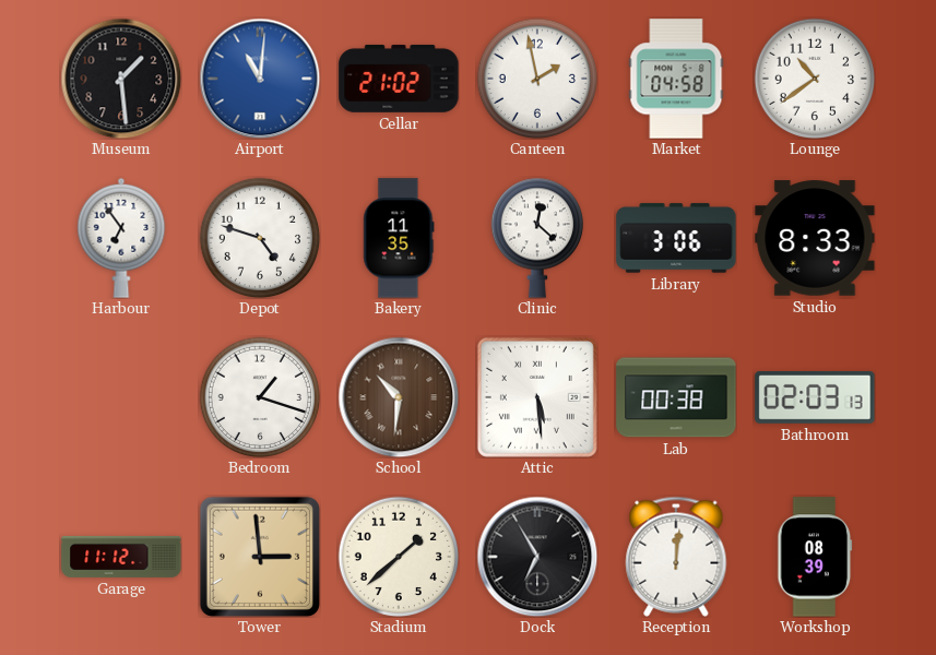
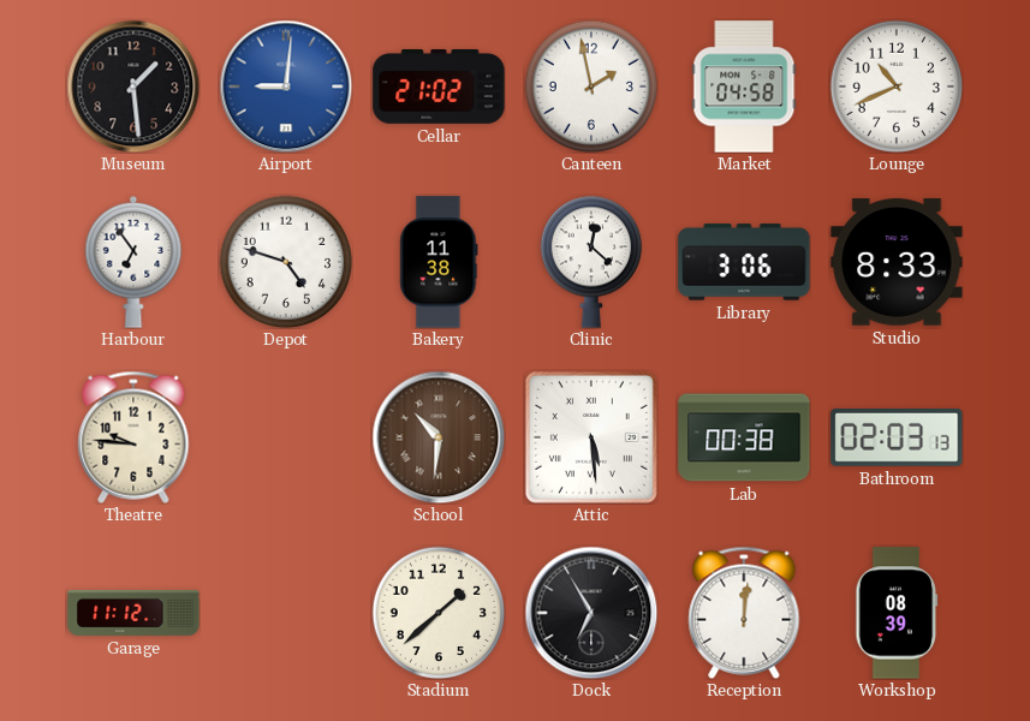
Airport: 11:01 -> 9:01 (286, 87)
Lounge: 10:39 -> 10:41 (895, 85)
Bakery: 11:35 -> 11:38 (439, 262)
Theatre: none -> 9:46 (133, 437)
Bedroom: 1:18 -> none (259, 396)
Tower: 2:59 -> none (260, 557)
